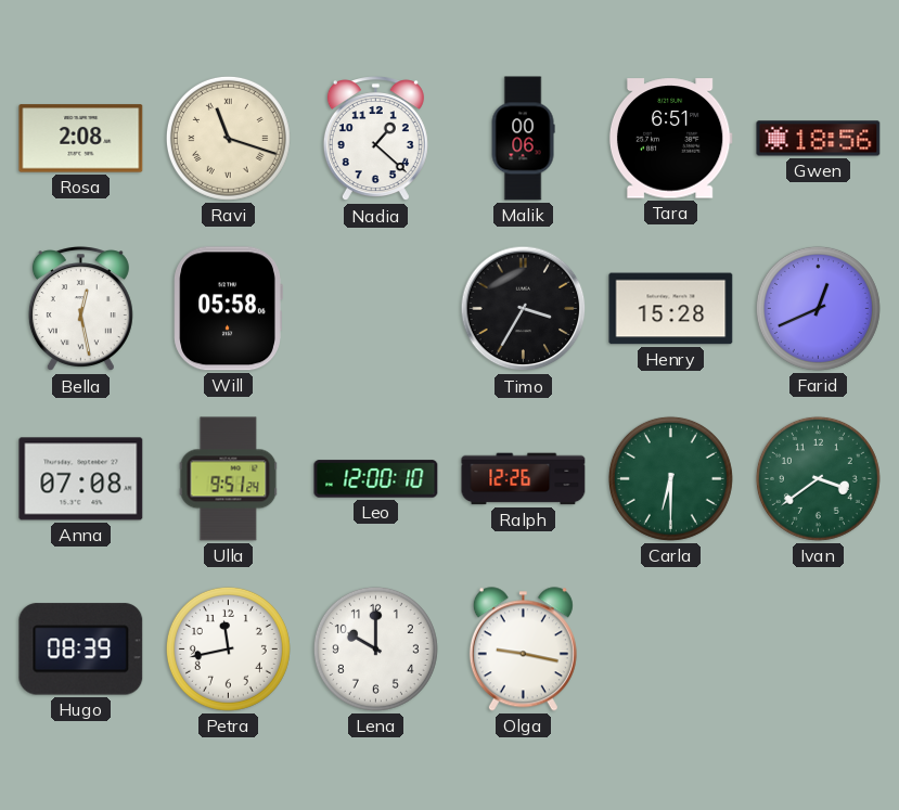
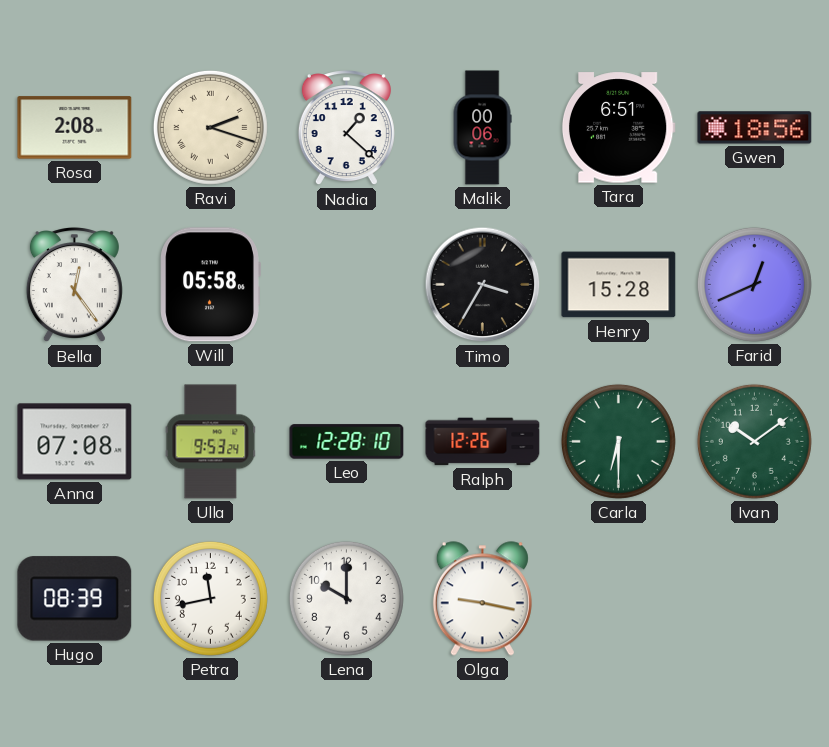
Ravi: 11:18 -> 2:18 (210, 127)
Bella: 12:28 -> 12:24 (74, 285)
Ulla: 9:51 -> 9:53 (211, 442)
Leo: 12:00 -> 12:28 (347, 442)
Ivan: 3:39 -> 10:09 (754, 441)
